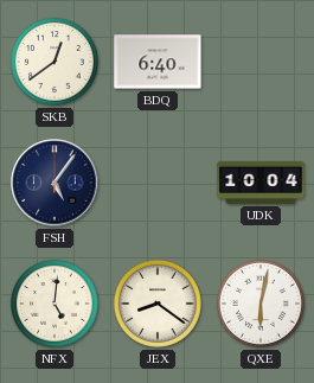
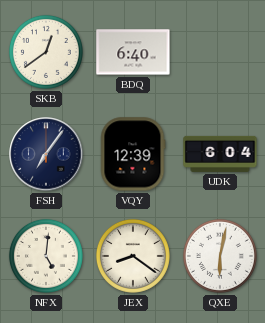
FSH: 5:06 -> 7:06 (46, 154)
VQY: none -> 12:39 (133, 154)
UDK: 10:04 -> 6:04 (220, 154)
